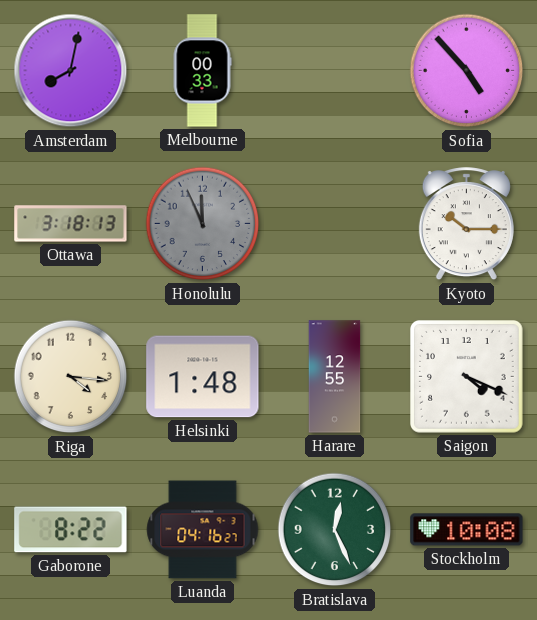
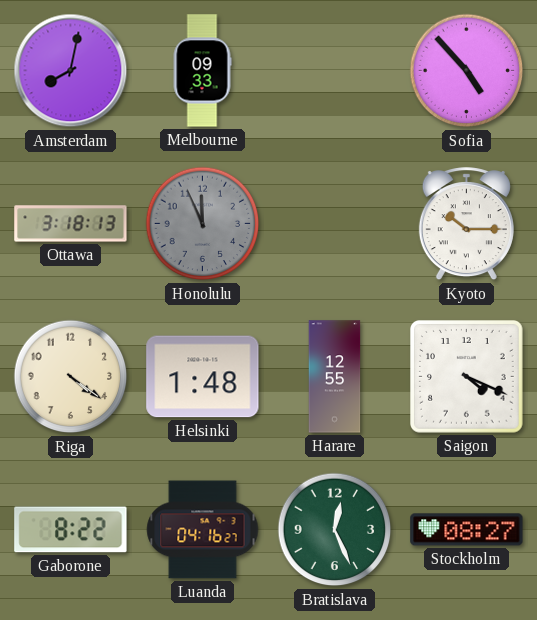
Melbourne: 00:33 -> 09:33 (202, 71)
Riga: 4:16 -> 4:21 (71, 377)
Stockholm: 10:08 -> 08:27 (467, 530)
